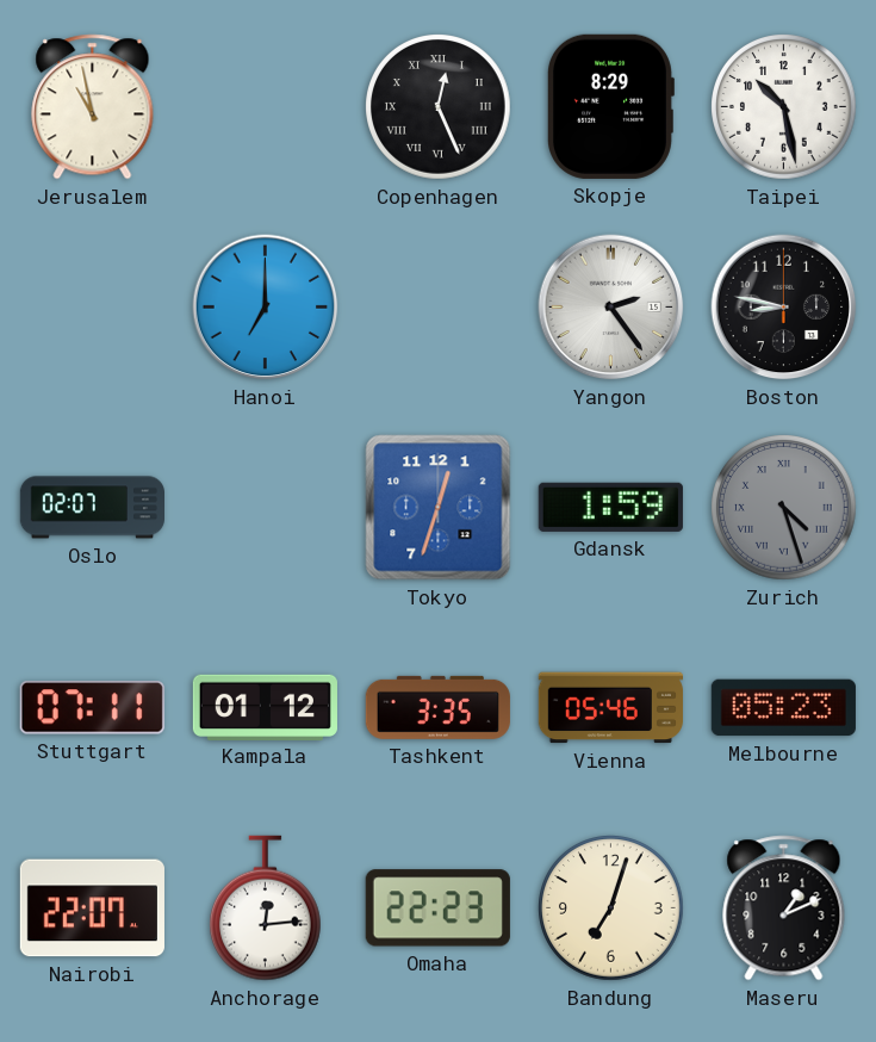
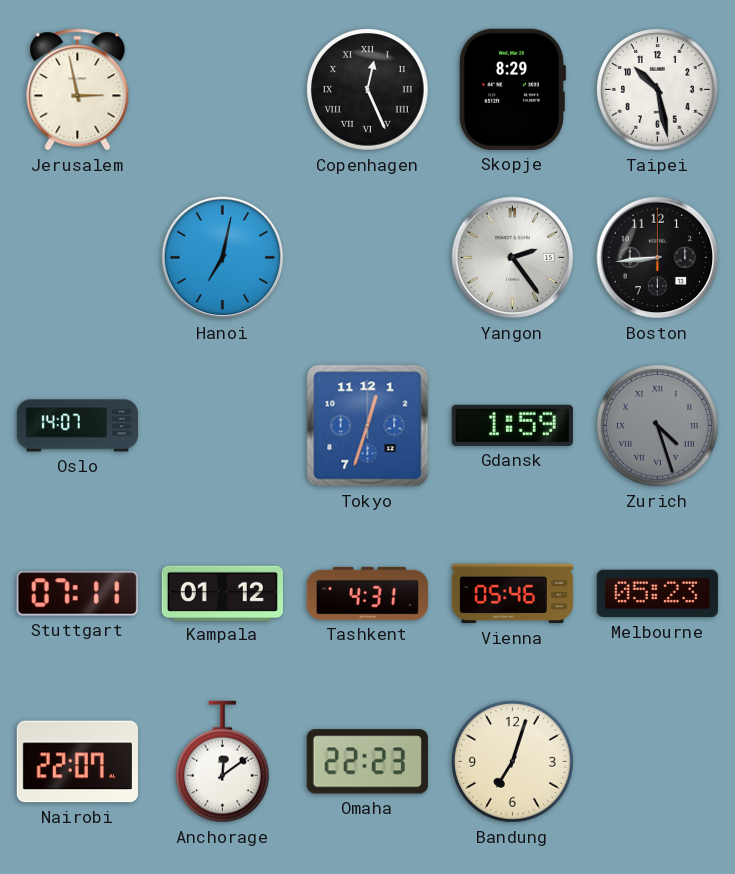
Jerusalem: 10:58 -> 2:58 (78, 90)
Hanoi: 7:00 -> 7:02 (223, 258)
Boston: 8:47 -> 8:44 (658, 258)
Oslo: 02:07 -> 14:07 (77, 426)
Tashkent: 3:35 -> 4:31 (367, 593)
Anchorage: 12:14 -> 12:09 (222, 762)
Maseru: 1:11 -> none (784, 908)
